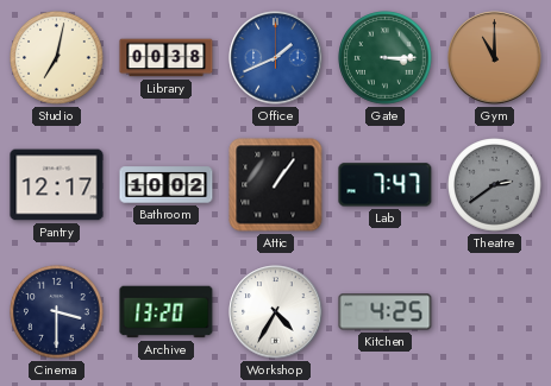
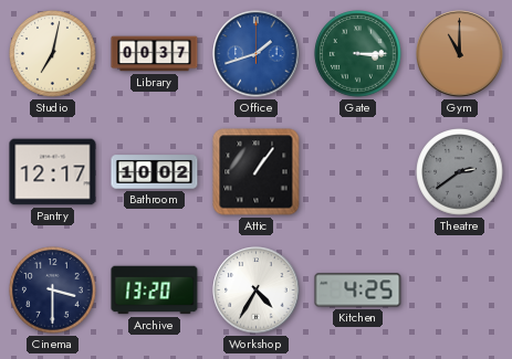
Library: 00:38 -> 00:37 (155, 54)
Office: 1:41 -> 1:42 (257, 54)
Lab: 7:47 -> none (386, 185)
